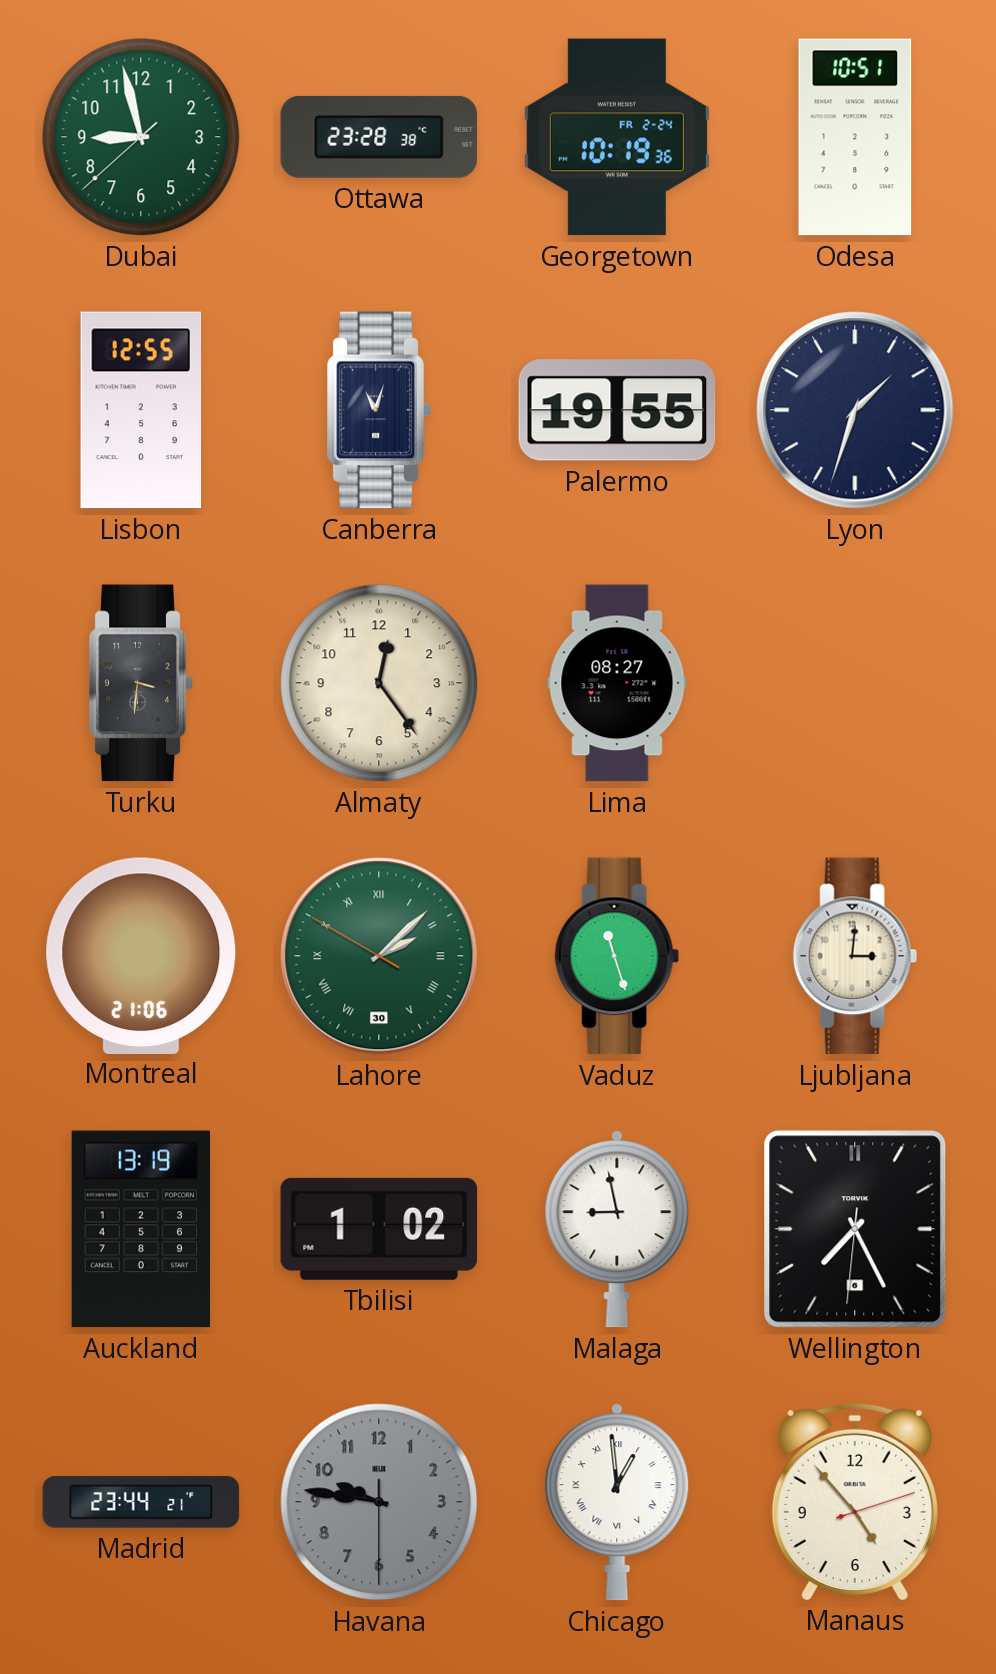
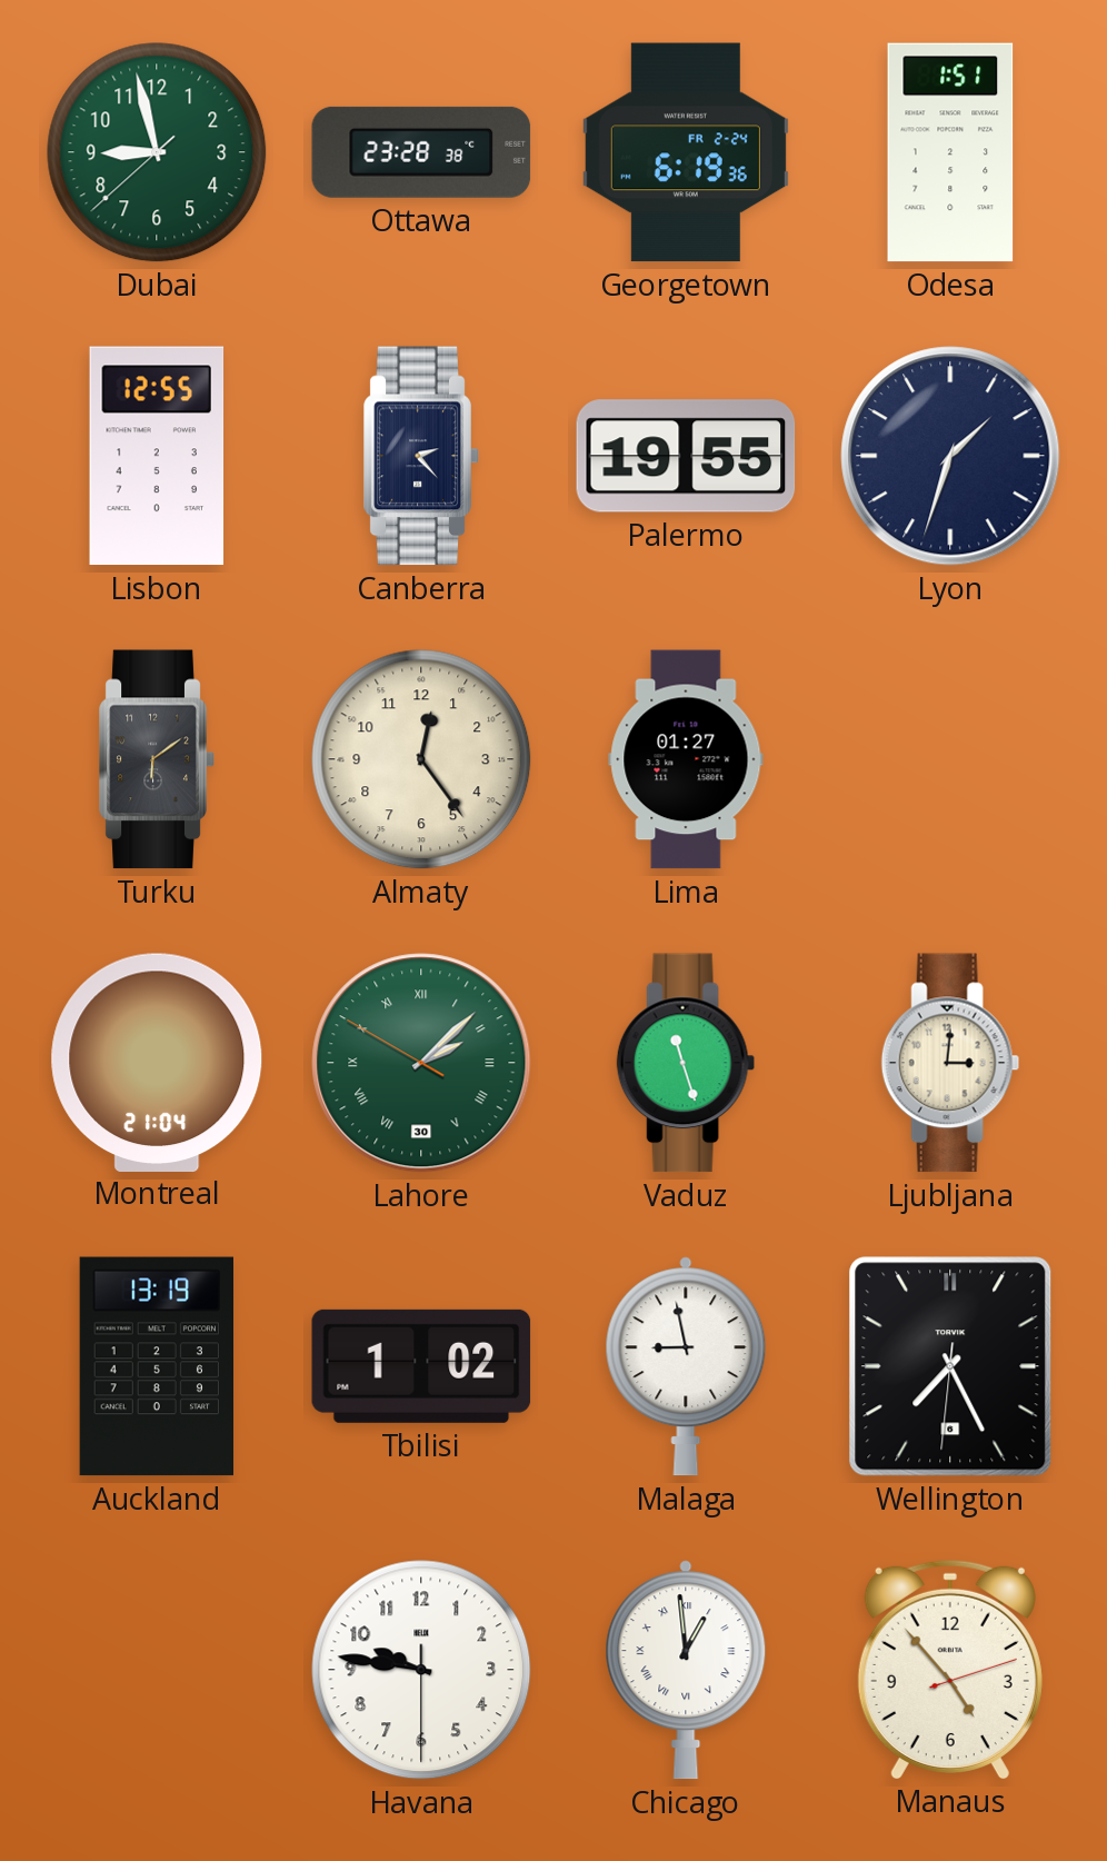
Georgetown: 10:19 -> 6:19 (686, 152)
Odesa: 10:51 -> 1:51 (950, 152)
Canberra: 11:03 -> 2:23 (421, 456)
Turku: 3:31 -> 6:09 (157, 759)
Lima: 08:27 -> 01:27 (686, 759)
Montreal: 21:06 -> 21:04 (157, 1062)
Madrid: 23:44 -> none (141, 1502)
Havana dial: grey -> white (421, 1670)
